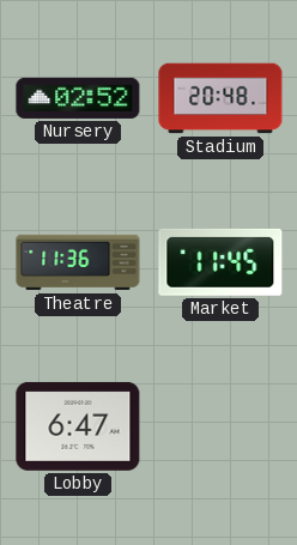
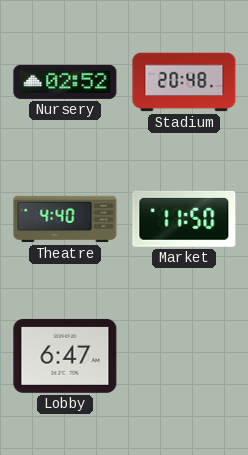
Theatre: 11:36 -> 4:40 (65, 219)
Market: 11:45 -> 11:50 (184, 219)
